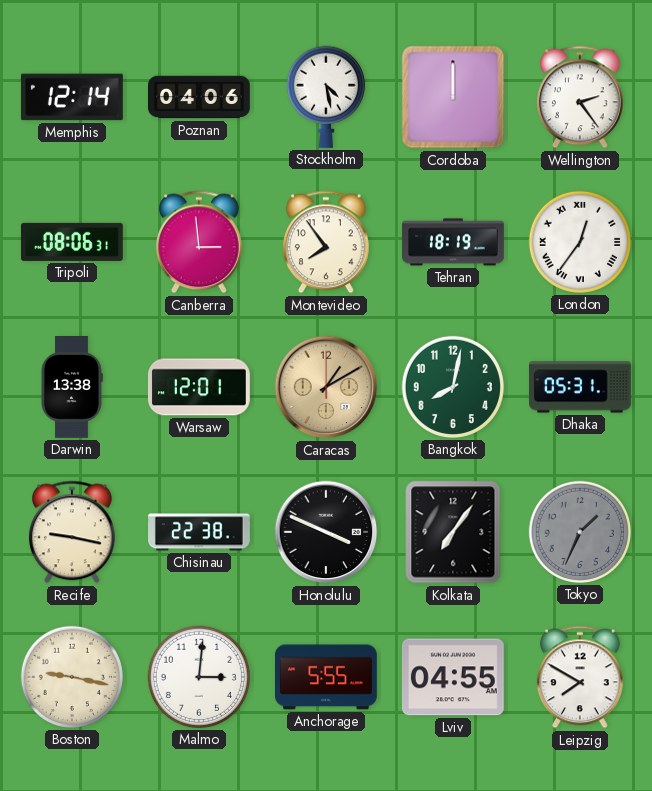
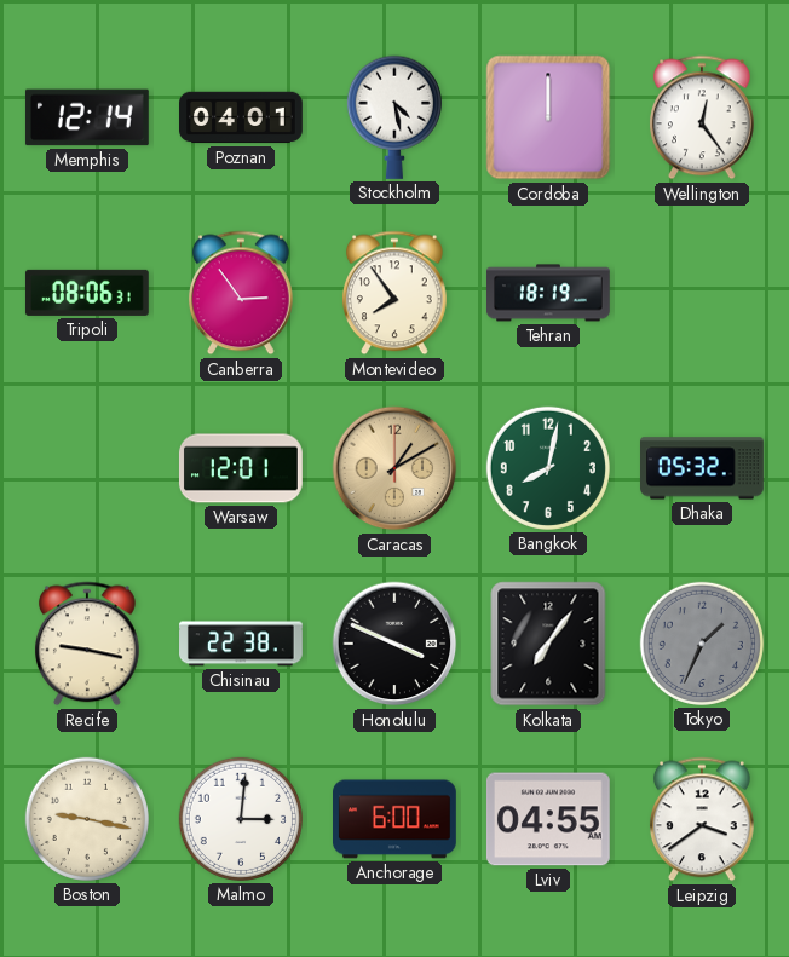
Poznan: 04:06 -> 04:01 (242, 117)
Wellington: 2:24 -> 12:24 (702, 117)
Canberra: 2:59 -> 2:54 (241, 293)
London: 12:36 -> none (580, 242)
Darwin: 13:38 -> none (72, 388)
Dhaka: 05:31 -> 05:32 (703, 468)
Anchorage: 5:55 -> 6:00 (396, 819)
Leipzig: 7:50 -> 3:39 (702, 819)
